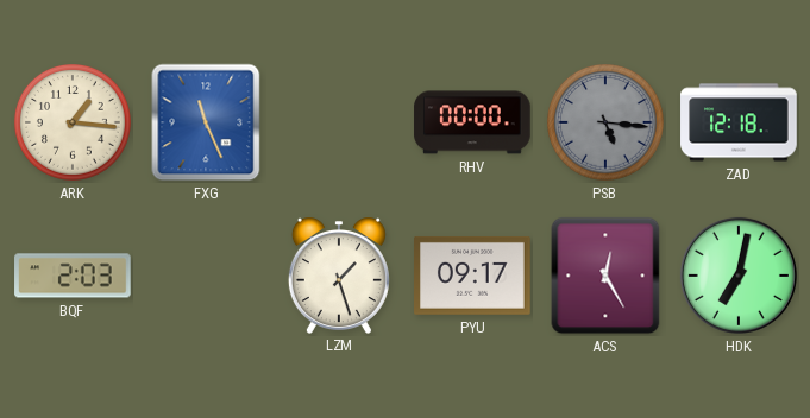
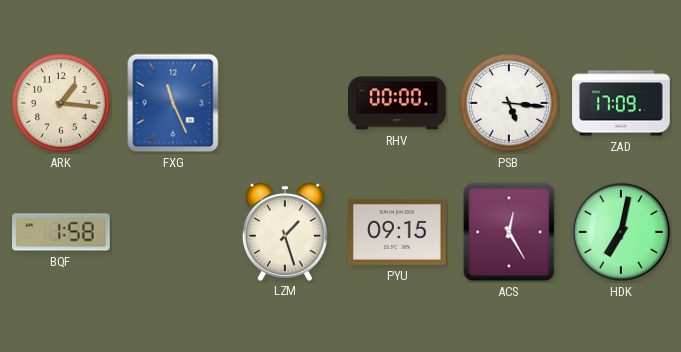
PSB dial: grey -> white (509, 104)
ZAD: 12:18 -> 17:09 (621, 103)
BQF: 2:03 -> 1:58 (61, 232)
PYU: 09:17 -> 09:15 (397, 232)
